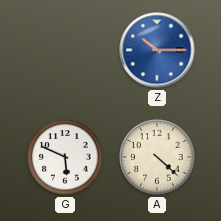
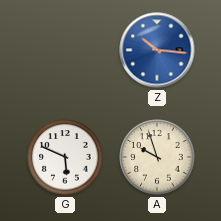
Z: 10:15 -> 10:16 (157, 50)
A: 4:22 -> 9:57 (157, 157)
